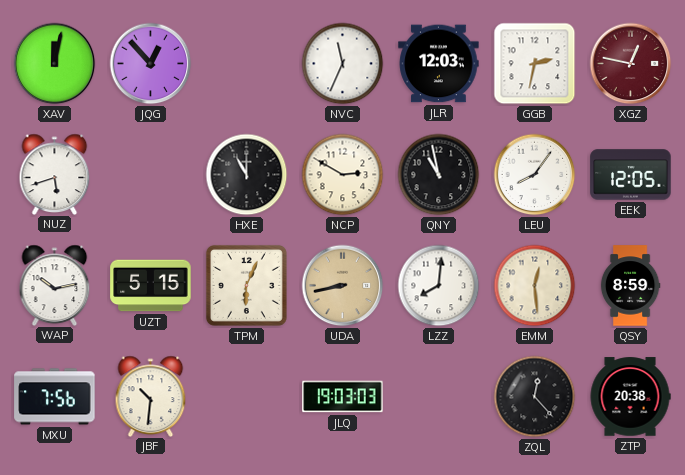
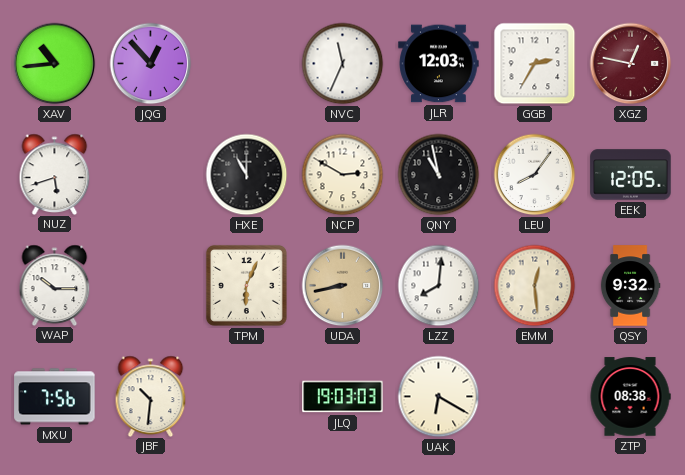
XAV: 12:02 -> 10:44 (55, 64)
GGB: 2:32 -> 2:35 (535, 64)
WAP: 10:13 -> 10:15 (55, 285)
UZT: 5:15 -> none (151, 286)
QSY: 8:59 -> 9:32 (630, 286)
UAK: none -> 6:20 (439, 397)
ZQL: 12:23 -> none (535, 397)
ZTP: 20:38 -> 08:38 (630, 397)
